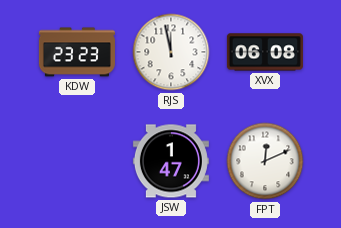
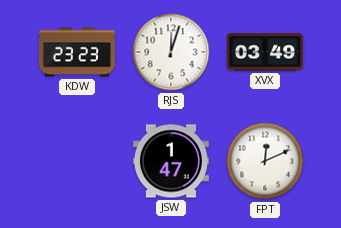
RJS: 11:58 -> 12:03 (171, 52)
XVX: 06:08 -> 03:49 (265, 52)
